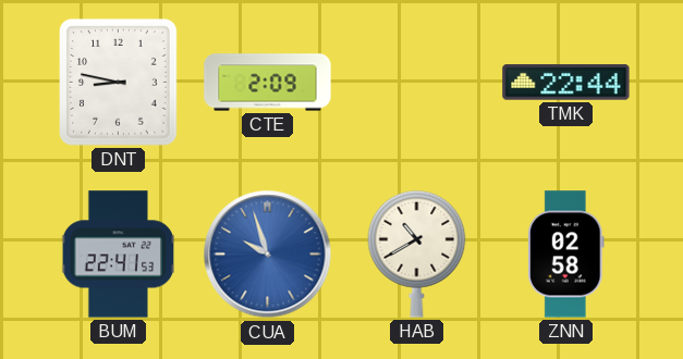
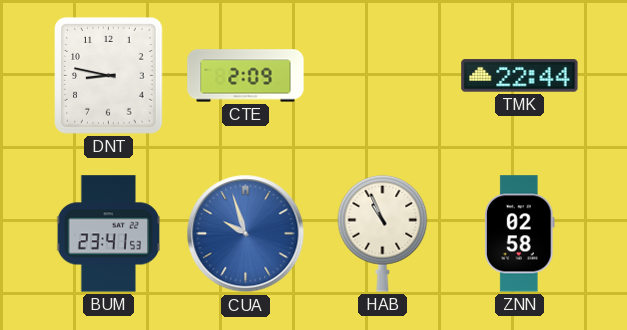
BUM: 22:41 -> 23:41 (109, 234)
HAB: 10:40 -> 10:56 (383, 233)
